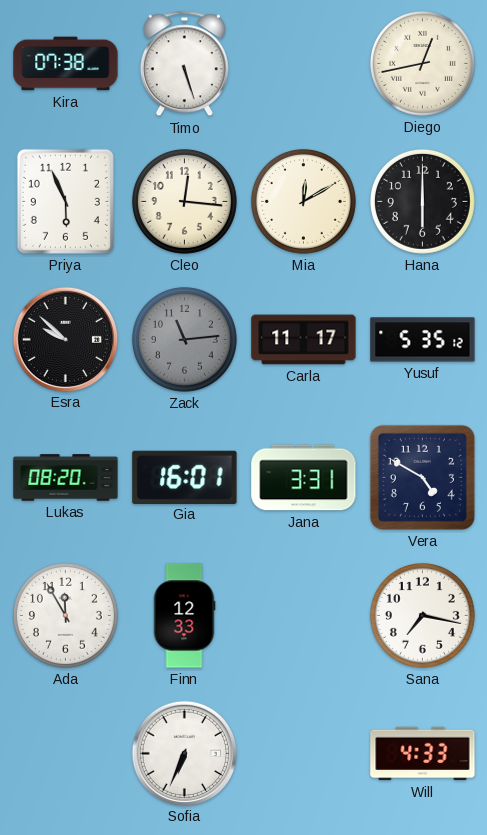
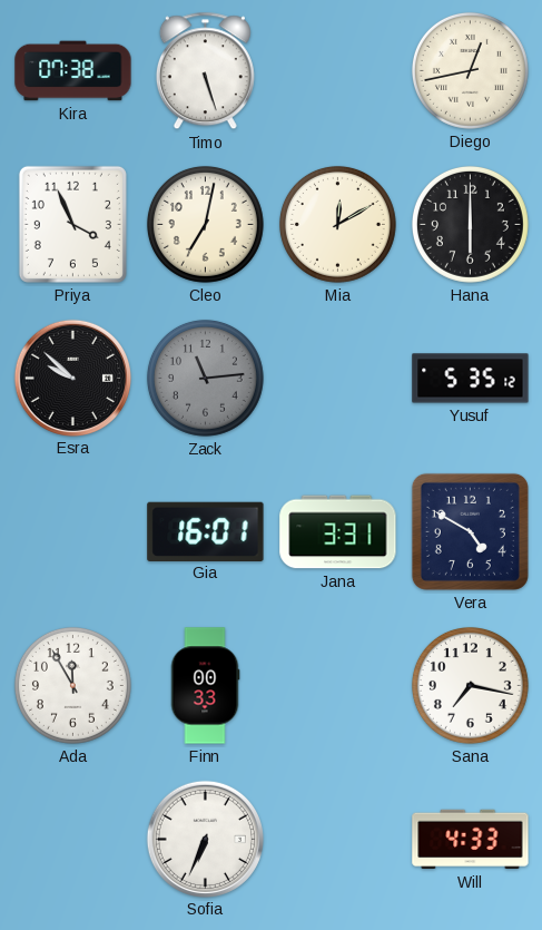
Priya: 5:56 -> 3:56 (72, 224)
Cleo: 12:16 -> 7:02 (205, 224)
Carla: 11:17 -> none (304, 340)
Lukas: 08:20 -> none (66, 478)
Finn: 12:33 -> 00:33 (205, 686)
